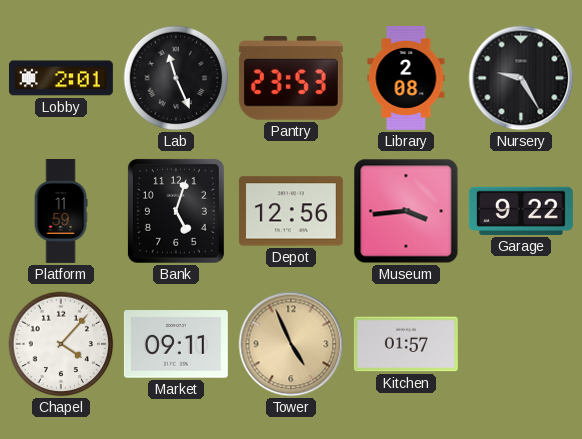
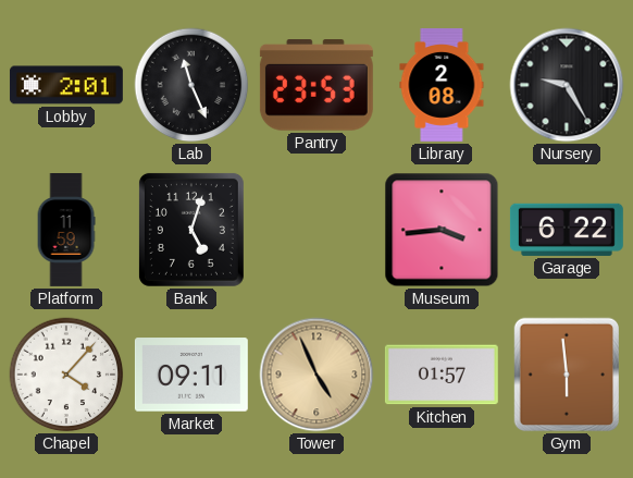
Depot: 12:56 -> none (291, 211)
Garage: 9:22 -> 6:22 (567, 230)
Gym: none -> 5:59 (566, 375)
